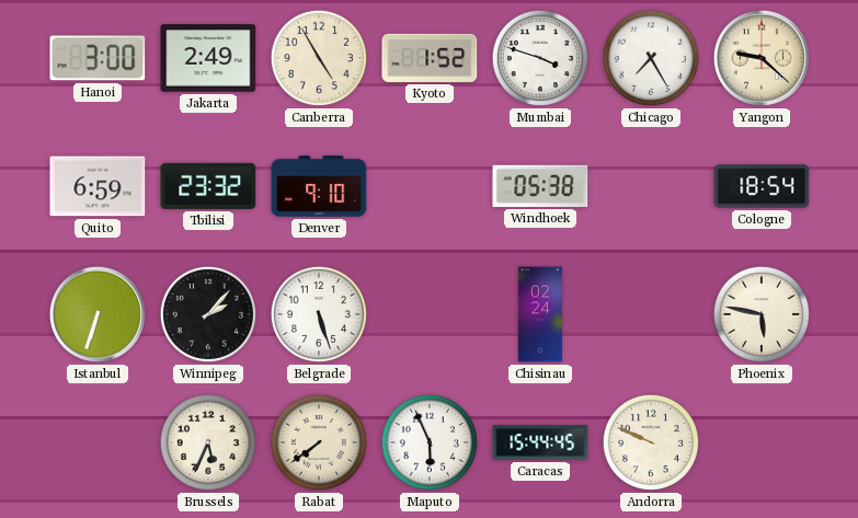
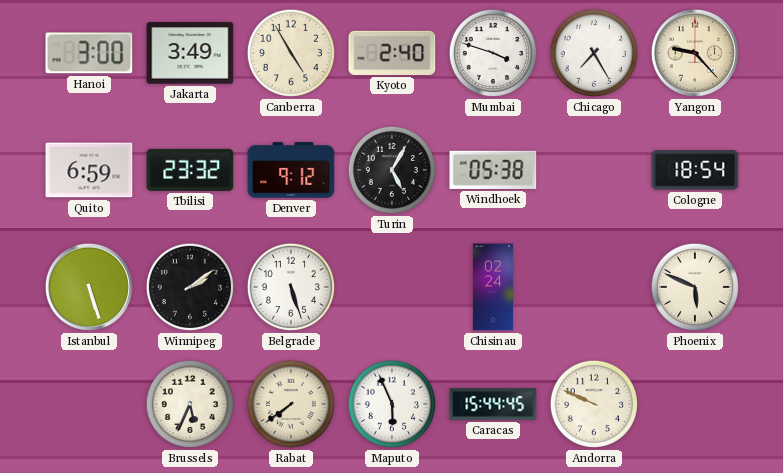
Jakarta: 2:49 -> 3:49 (190, 53)
Kyoto: 1:52 -> 2:40 (392, 53)
Yangon: 9:22 -> 9:23 (695, 53)
Denver: 9:10 -> 9:12 (291, 170)
Turin: none -> 5:05 (392, 170)
Istanbul: 6:33 -> 5:27 (89, 287)
Winnipeg: 2:07 -> 2:09 (190, 287)
Phoenix: 5:47 -> 5:49 (695, 287)
